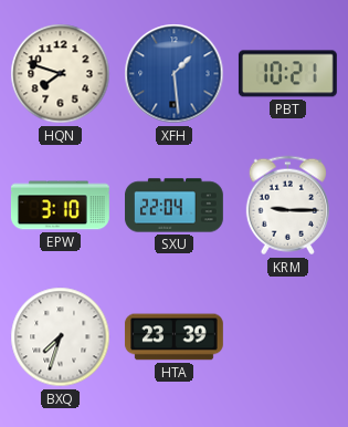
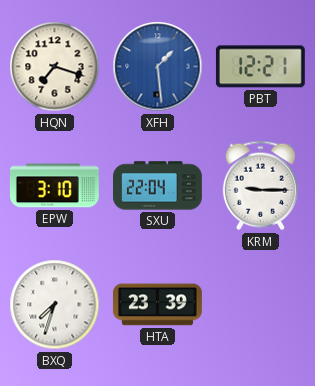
HQN: 7:48 -> 7:18 (55, 67)
PBT: 10:21 -> 12:21 (260, 67)
